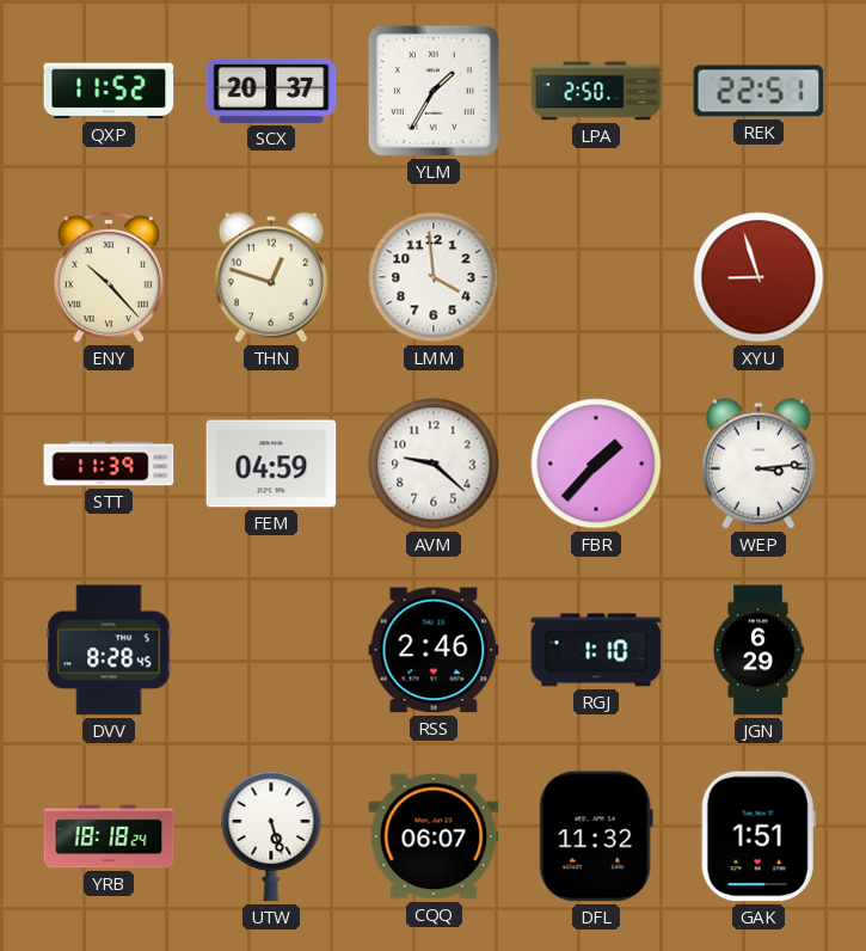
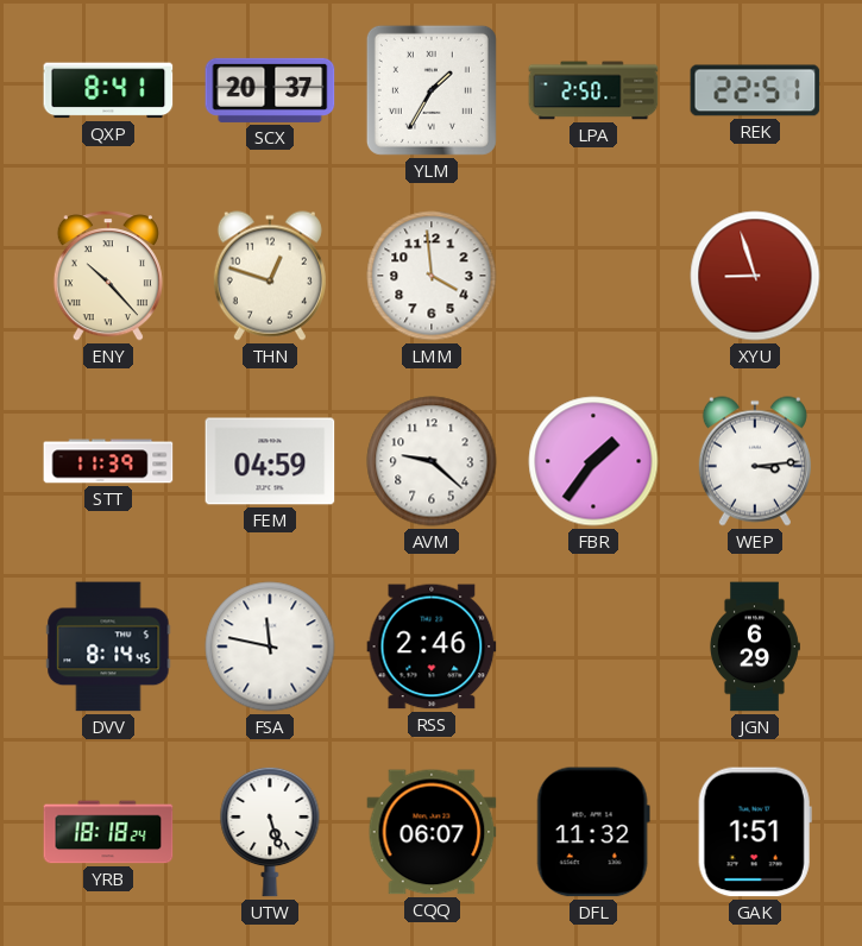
QXP: 11:52 -> 8:41 (108, 90)
FBR: 1:37 -> 1:36 (593, 461)
DVV: 8:28 -> 8:14 (108, 647)
FSA: none -> 11:47 (270, 647)
RGJ: 1:10 -> none (596, 650)
